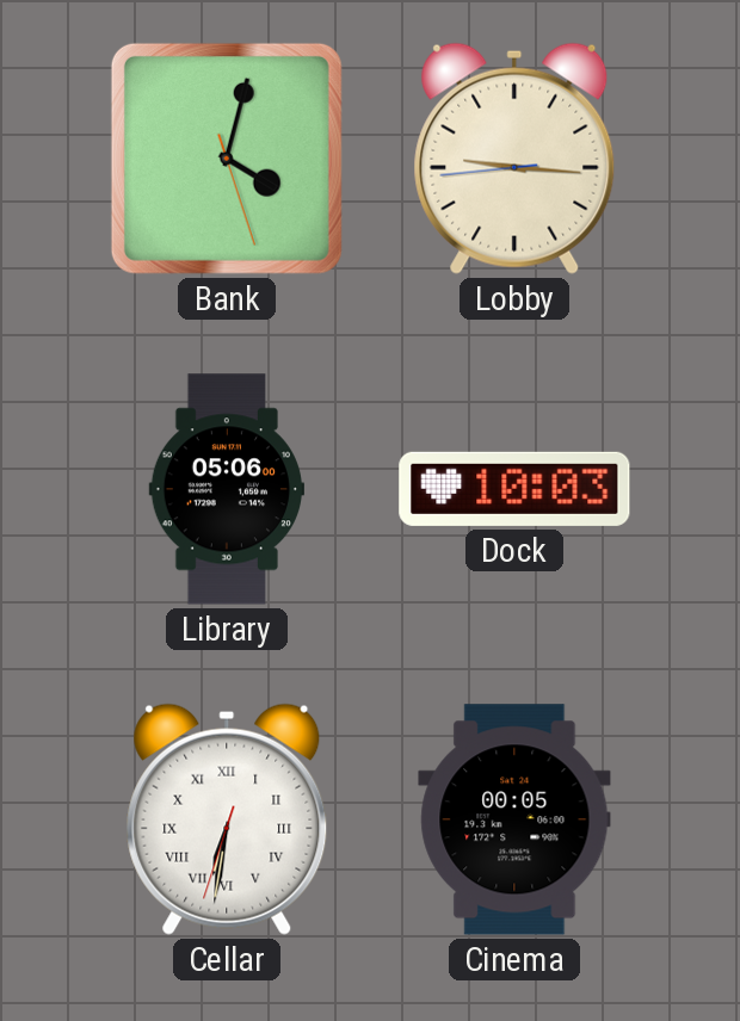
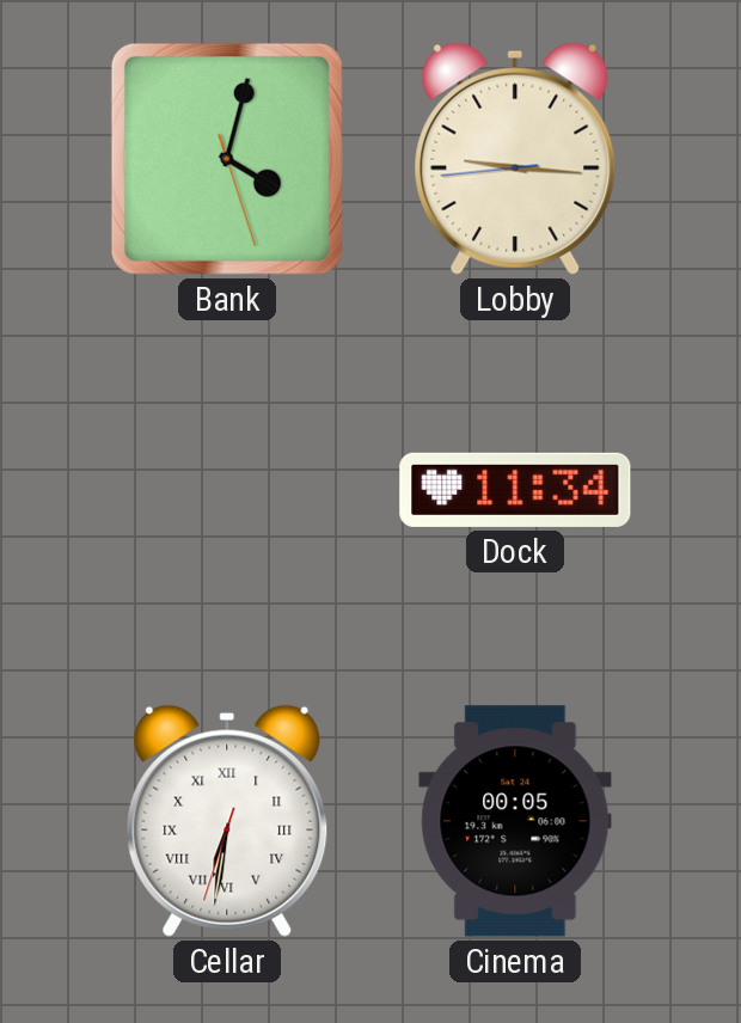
Library: 05:06 -> none (226, 489)
Dock: 10:03 -> 11:34 (515, 490)
